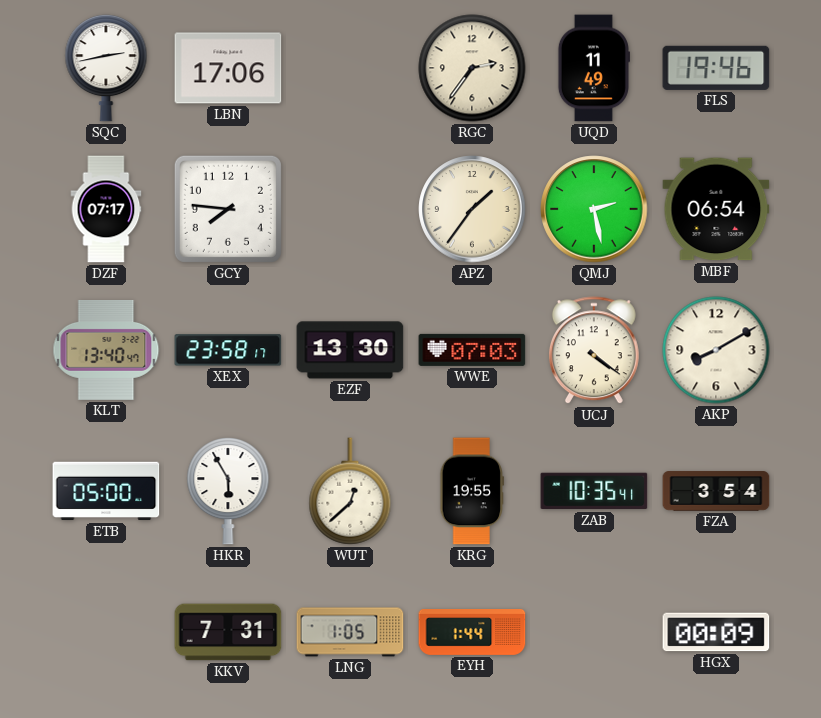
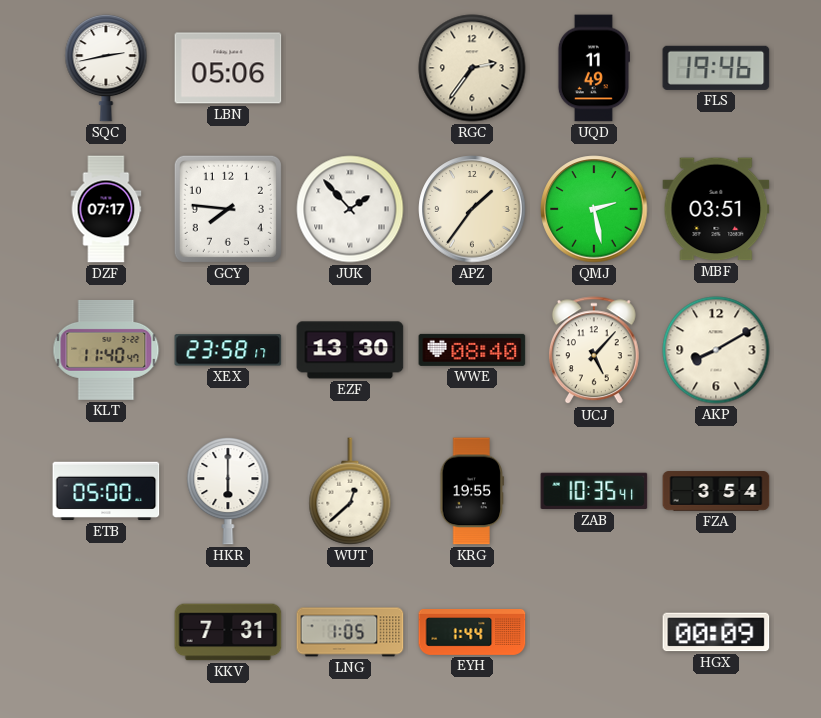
LBN: 17:06 -> 05:06 (228, 68)
JUK: none -> 1:53 (350, 209)
MBF: 06:54 -> 03:51 (716, 209)
KLT: 13:40 -> 11:40 (106, 350)
WWE: 07:03 -> 08:40 (472, 350)
UCJ: 4:21 -> 5:07 (594, 351)
HKR: 5:55 -> 6:00 (228, 491)
